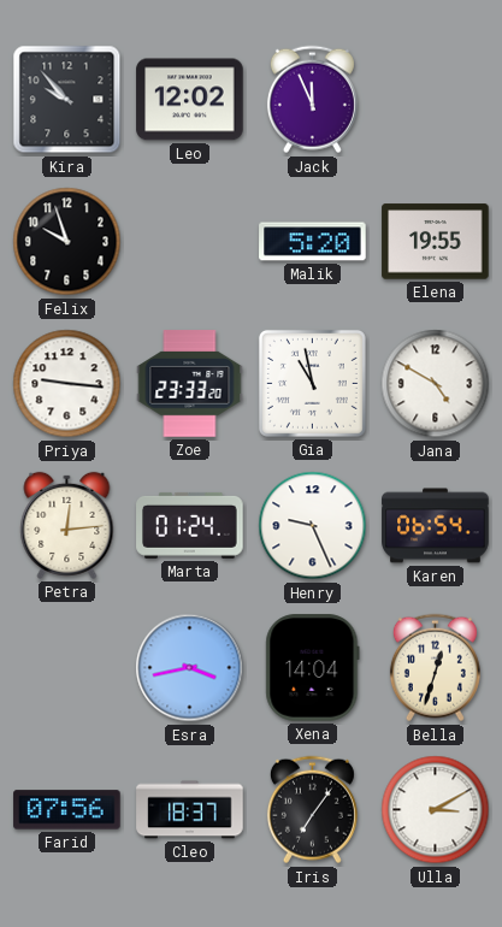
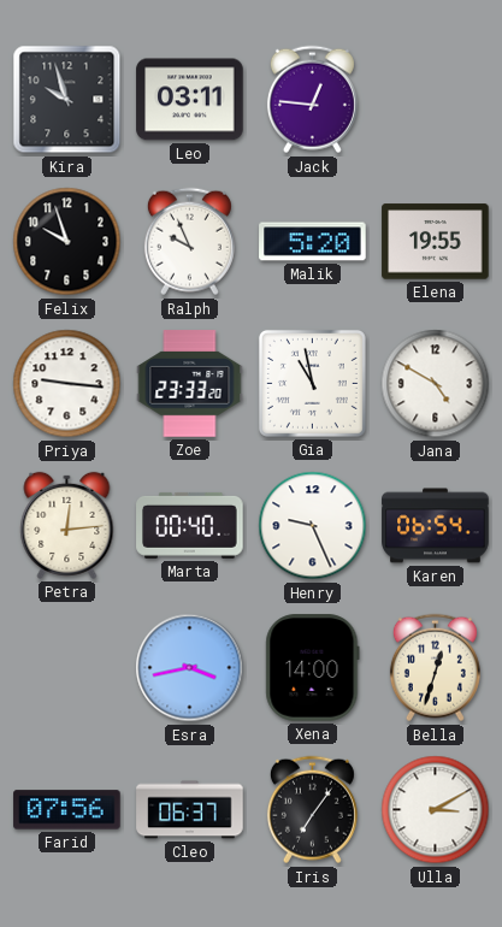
Kira: 9:53 -> 9:57 (67, 100)
Leo: 12:02 -> 03:11 (190, 100)
Jack: 11:56 -> 12:46 (312, 100)
Ralph: none -> 9:56 (189, 242)
Marta: 01:24 -> 00:40 (190, 525)
Xena: 14:04 -> 14:00 (313, 668)
Cleo: 18:37 -> 06:37 (190, 810)
